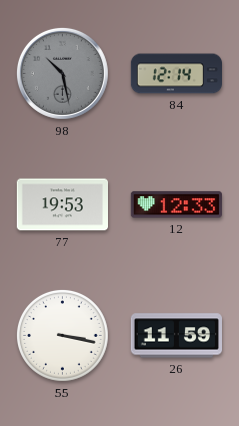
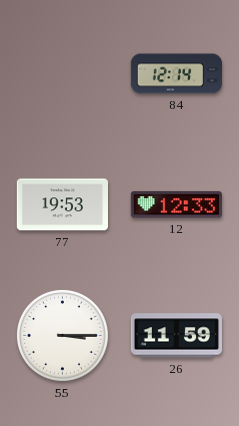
98: 10:28 -> none (62, 73)
55: 3:17 -> 3:15 (62, 335)
